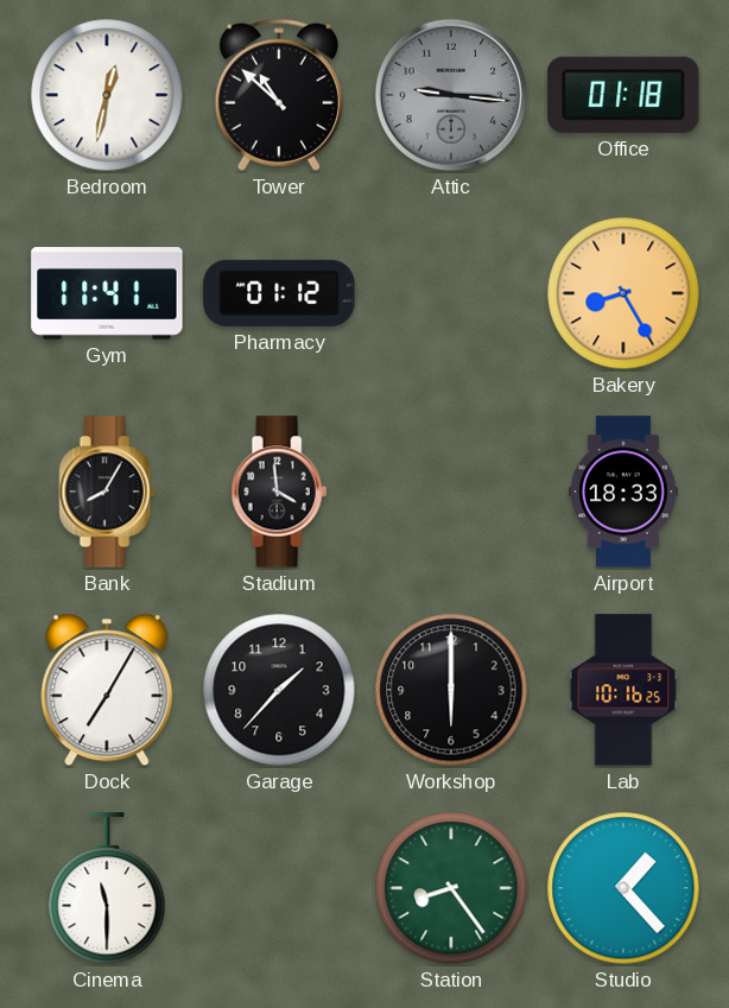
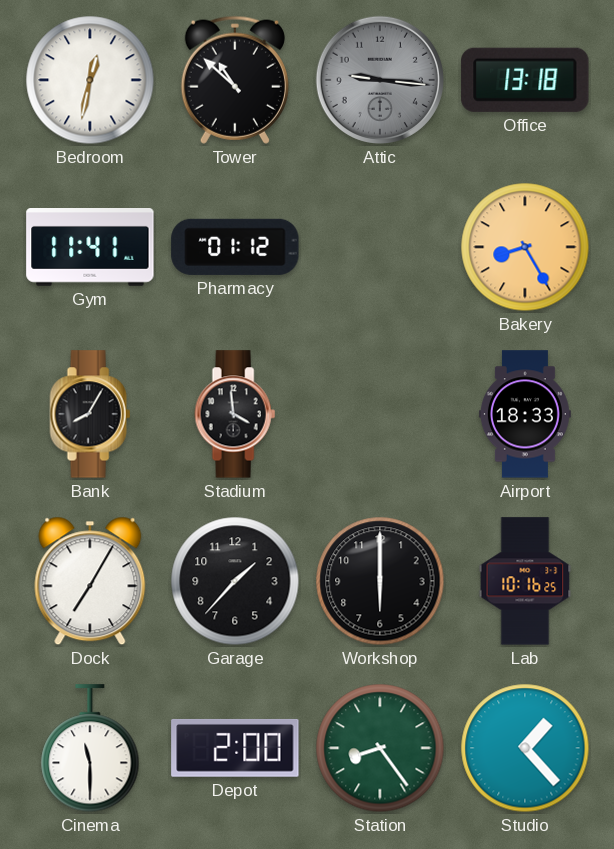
Office: 01:18 -> 13:18 (525, 80)
Depot: none -> 2:00 (235, 748)
